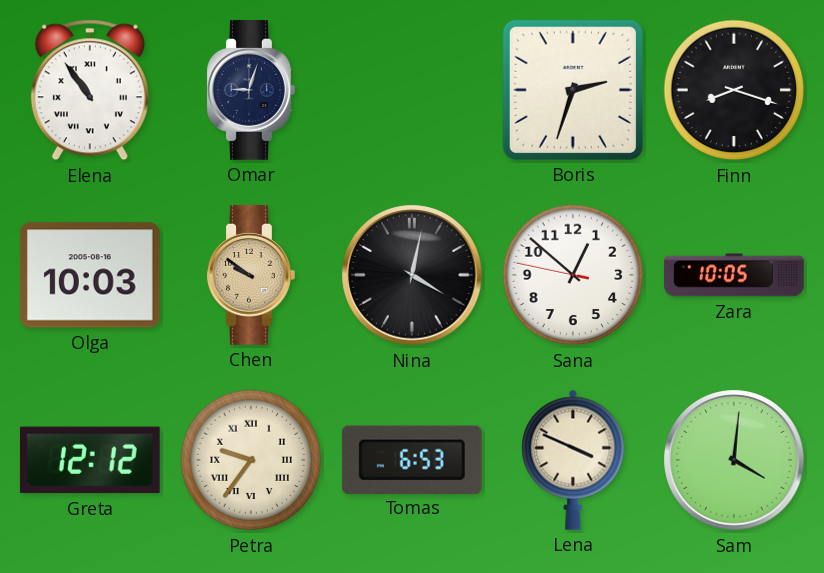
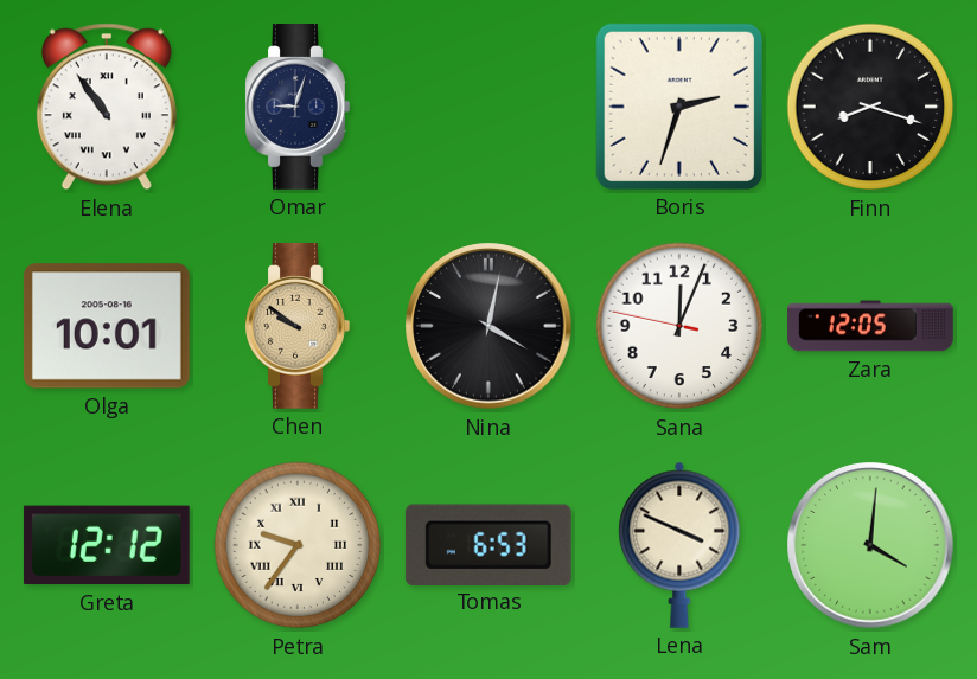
Olga: 10:03 -> 10:01 (107, 326)
Sana: 12:51 -> 12:03 (679, 326)
Zara: 10:05 -> 12:05 (871, 326)
